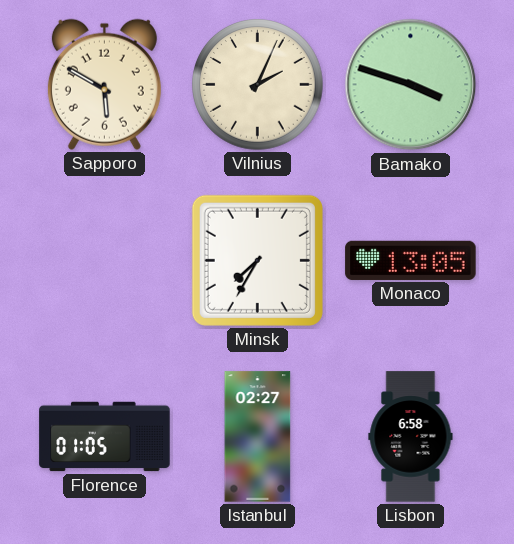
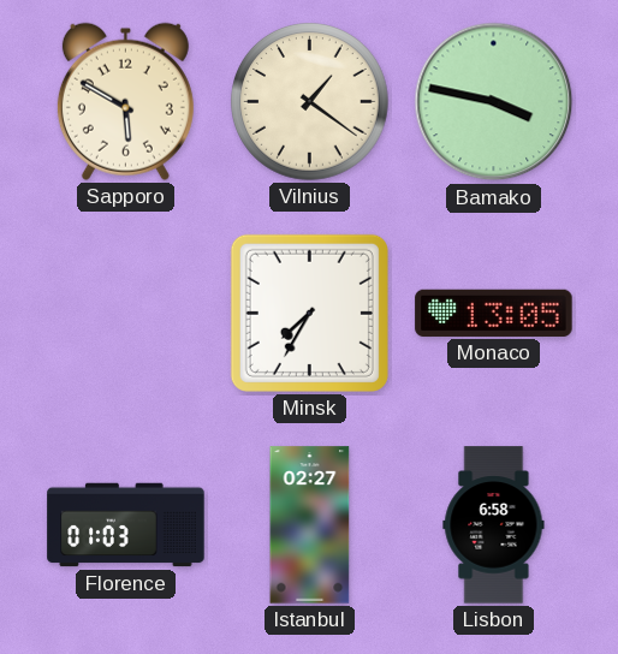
Vilnius: 2:04 -> 1:21 (310, 102)
Bamako: 3:48 -> 3:47 (494, 102)
Florence: 01:05 -> 01:03 (126, 525)
